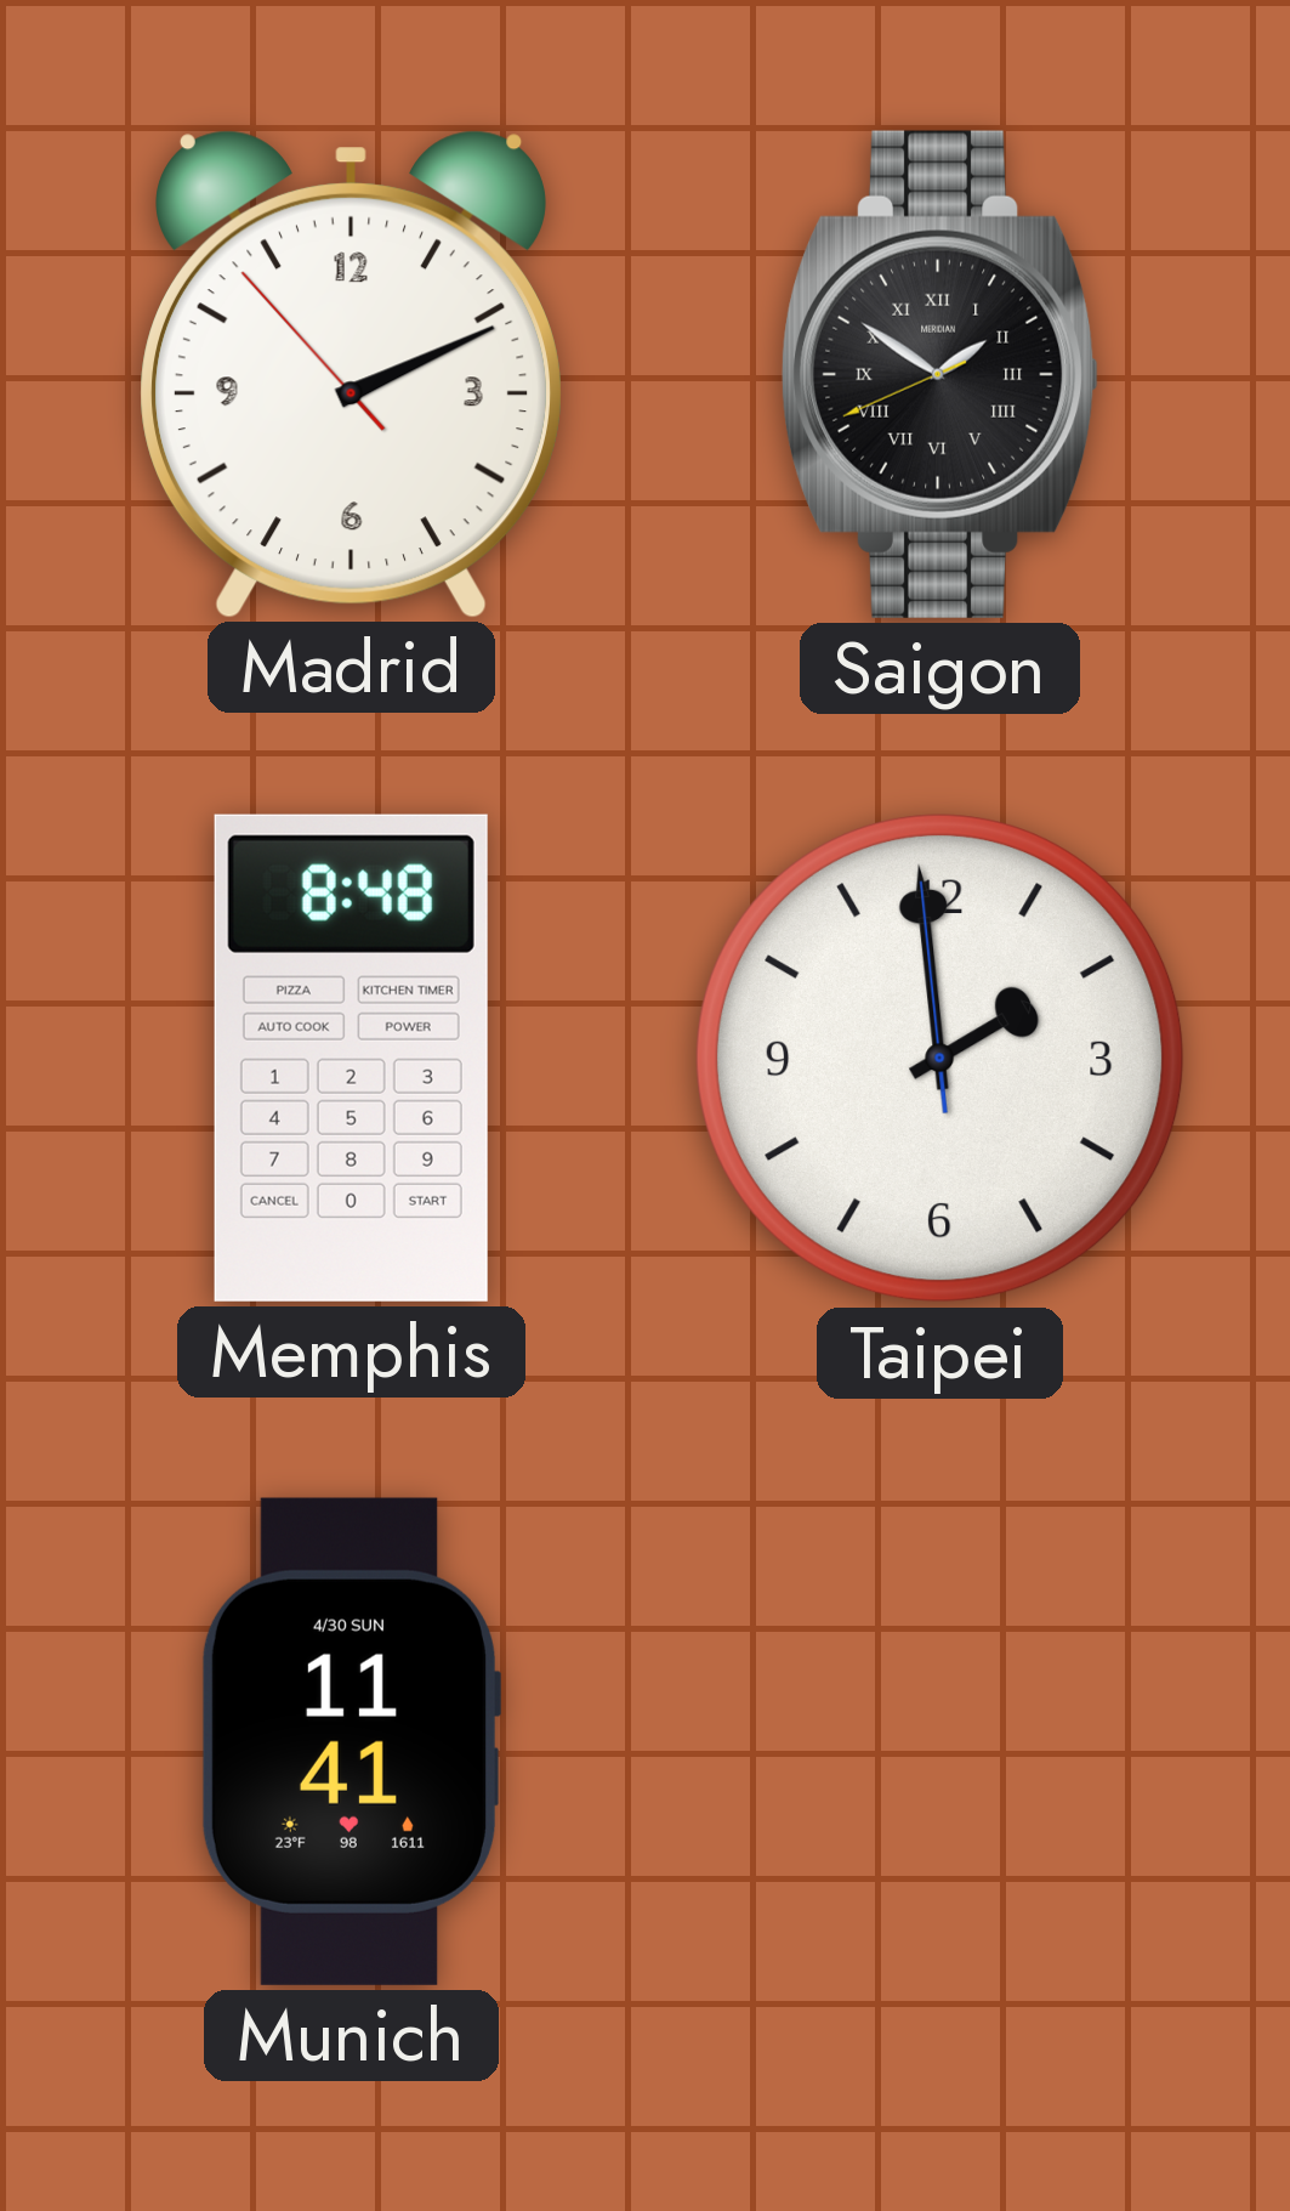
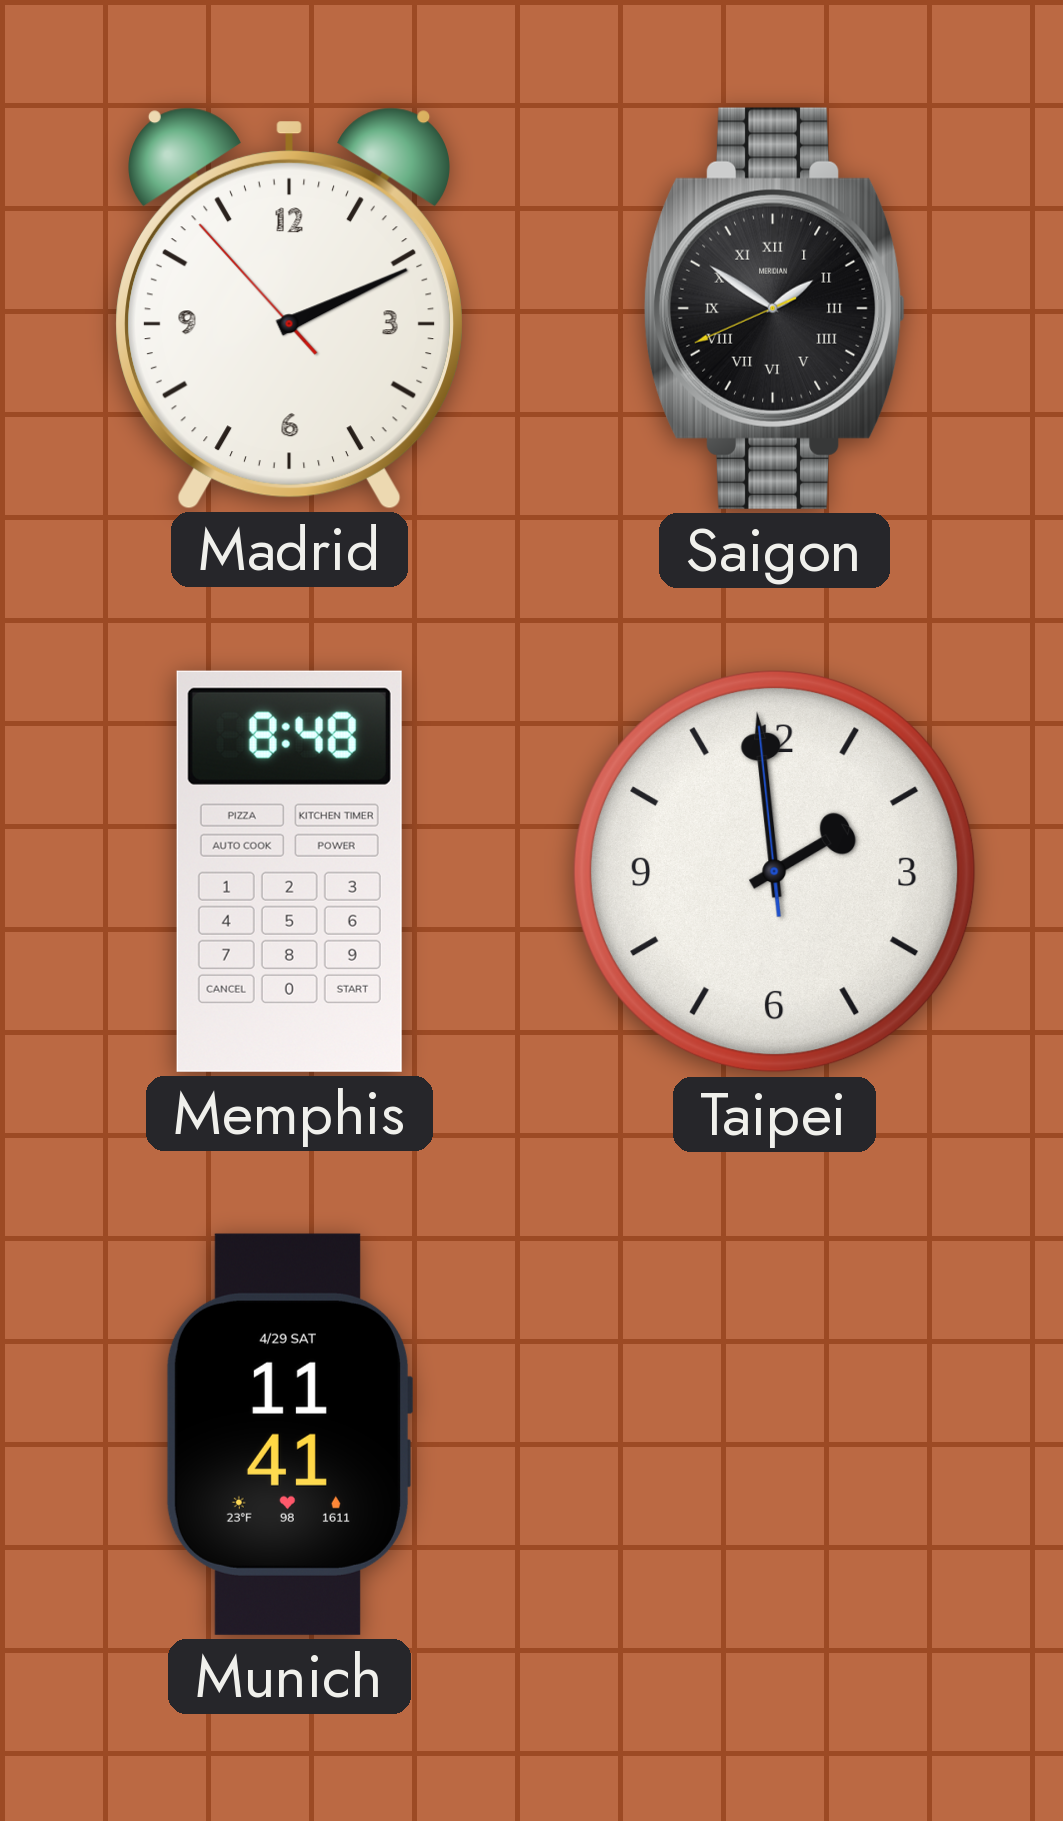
Munich date: 4/30 SUN -> 4/29 SAT (288, 1434)
